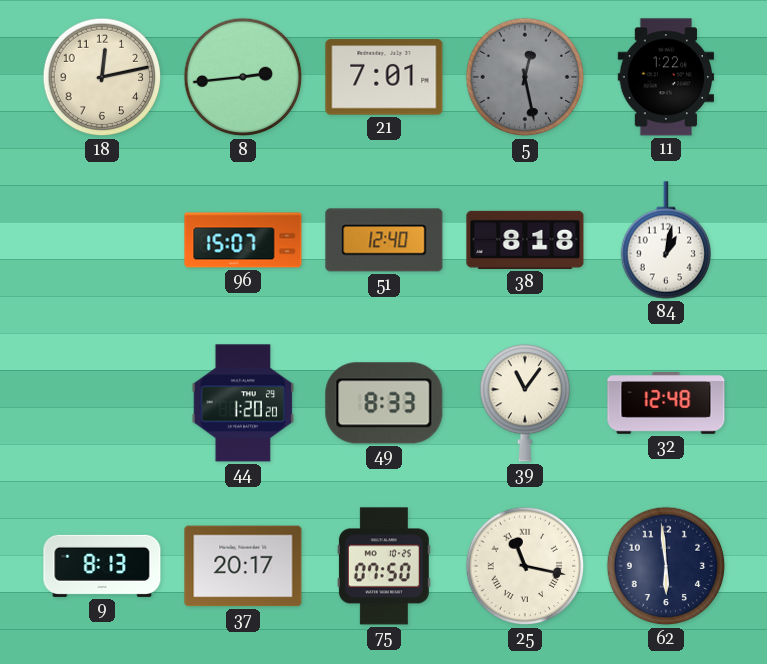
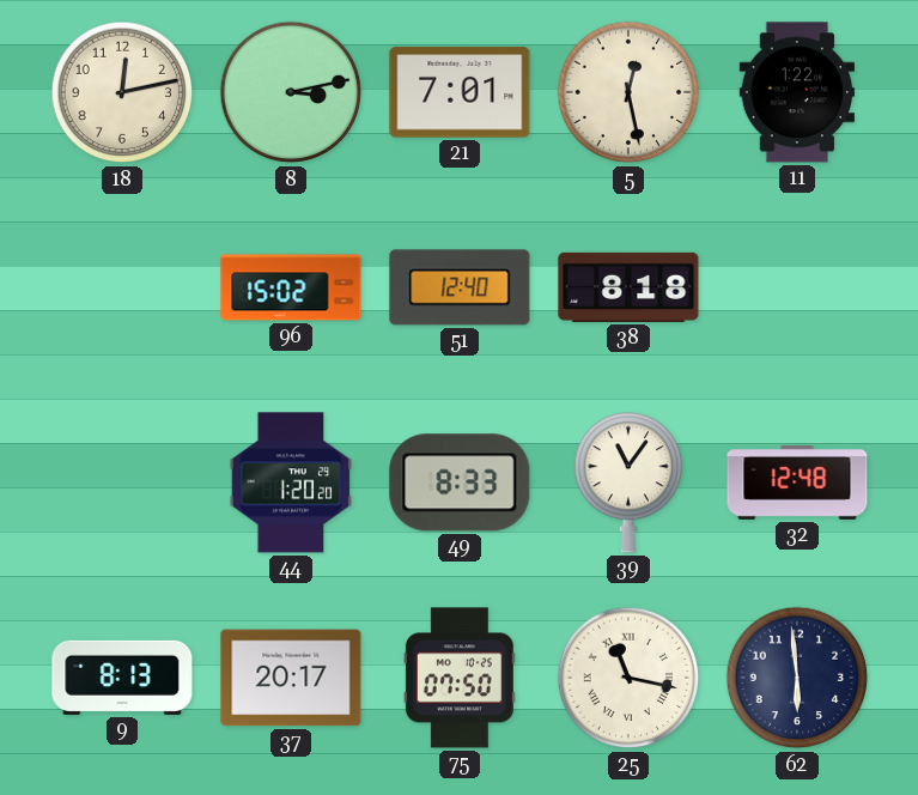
8: 2:44 -> 3:13 (291, 92)
5 dial: grey -> cream (628, 92)
96: 15:07 -> 15:02 (291, 287)
84: 1:02 -> none (665, 240)
